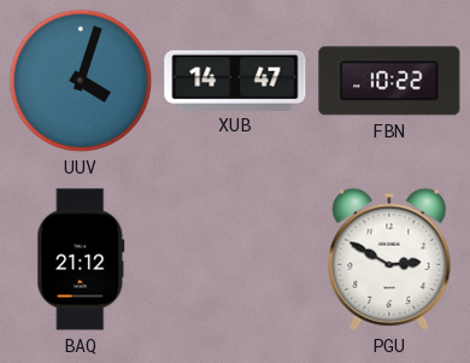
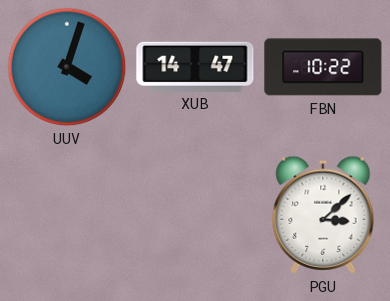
BAQ: 21:12 -> none (81, 259)
PGU: 2:50 -> 3:08 (323, 215)
